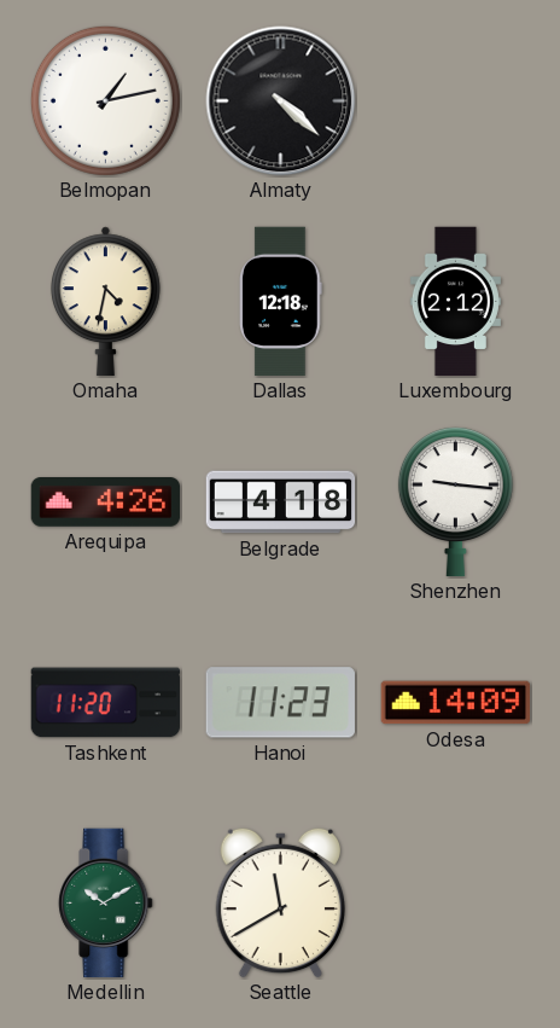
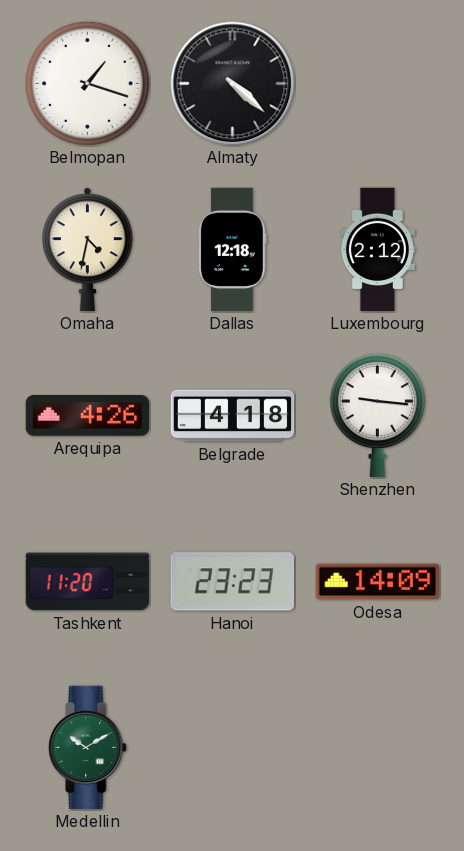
Belmopan: 1:13 -> 1:18 (87, 83)
Hanoi: 11:23 -> 23:23 (232, 582)
Seattle: 11:40 -> none (280, 902)
